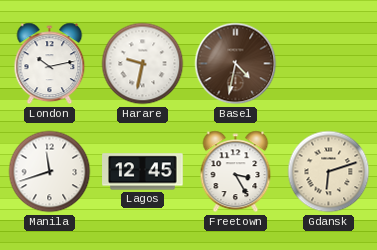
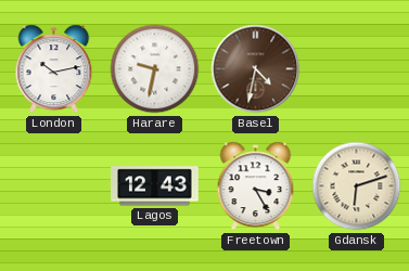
Manila: 11:42 -> none (50, 172)
Lagos: 12:45 -> 12:43 (155, 186)
